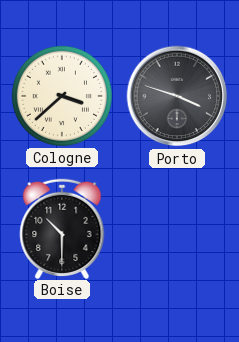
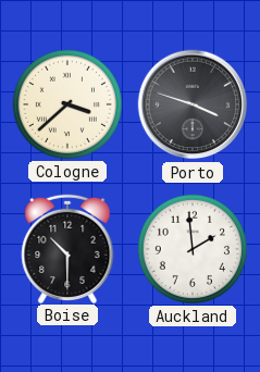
Auckland: none -> 1:59 (193, 249)
